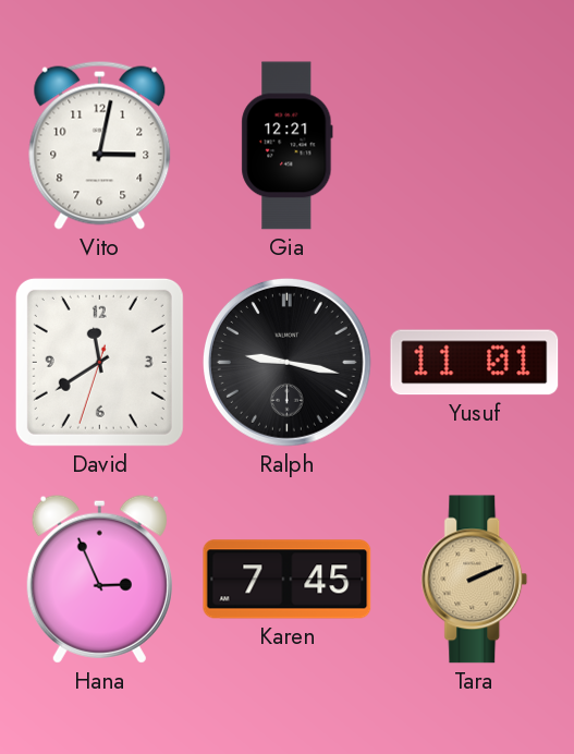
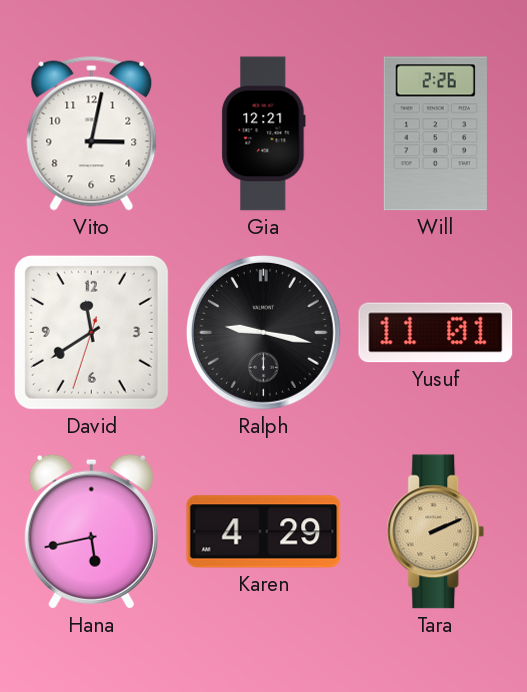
Will: none -> 2:26 (435, 134)
Hana: 2:56 -> 5:43 (91, 531)
Karen: 7:45 -> 4:29 (264, 532)
